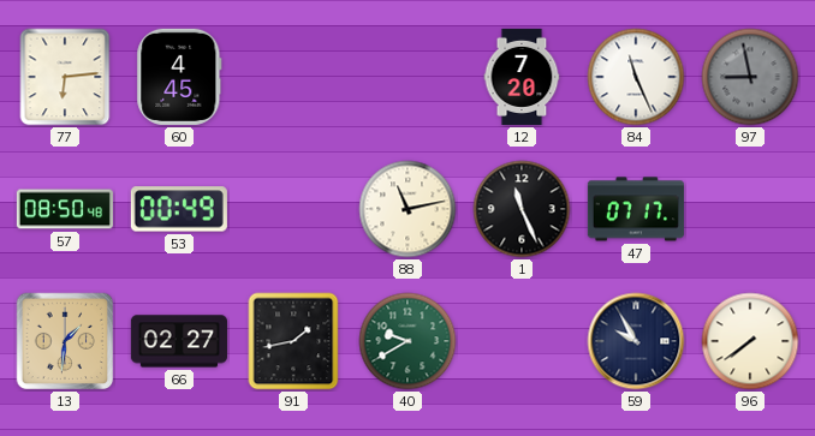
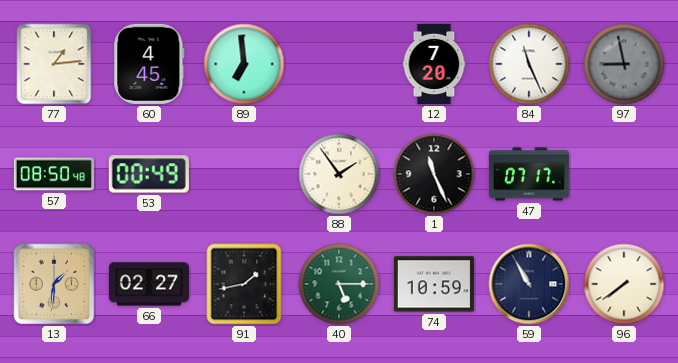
77: 6:14 -> 1:14 (54, 64)
89: none -> 6:59 (244, 64)
88: 11:13 -> 1:54 (339, 174)
40: 9:40 -> 5:15 (339, 284)
74: none -> 10:59 (434, 284)
59: 9:55 -> 10:55 (529, 284)
